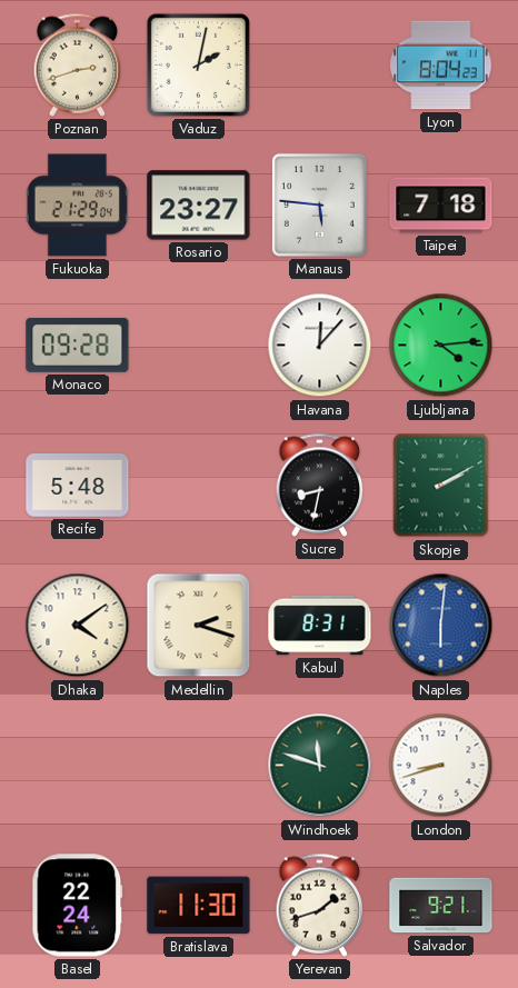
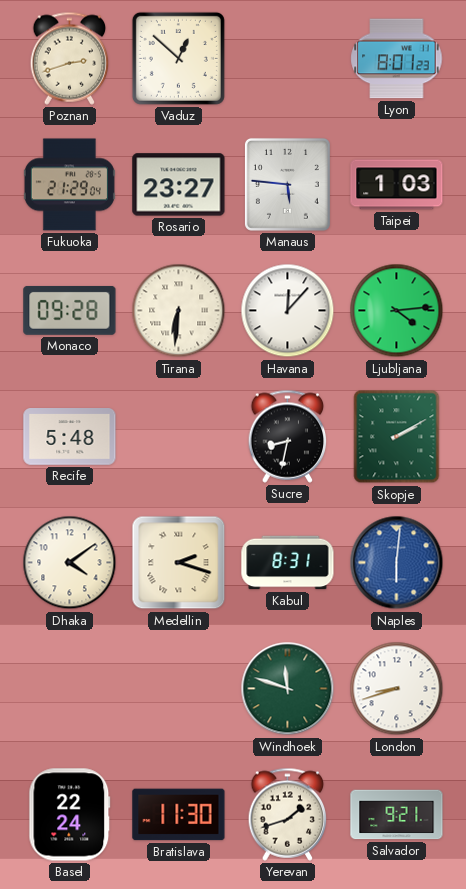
Vaduz: 2:02 -> 12:52 (178, 58)
Lyon: 8:04 -> 8:01 (397, 59)
Taipei: 7:18 -> 1:03 (397, 185)
Tirana: none -> 6:31 (179, 311)
